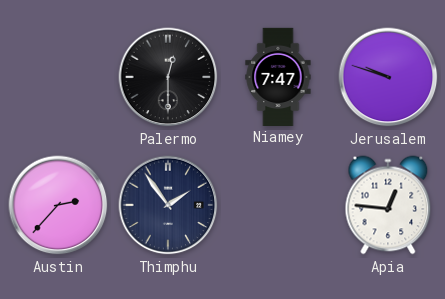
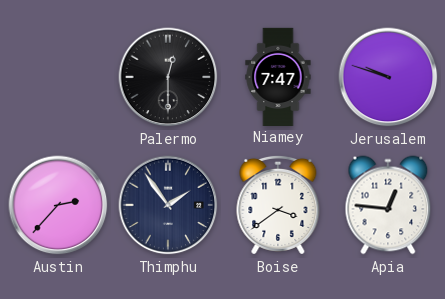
Boise: none -> 3:39 (278, 205)
